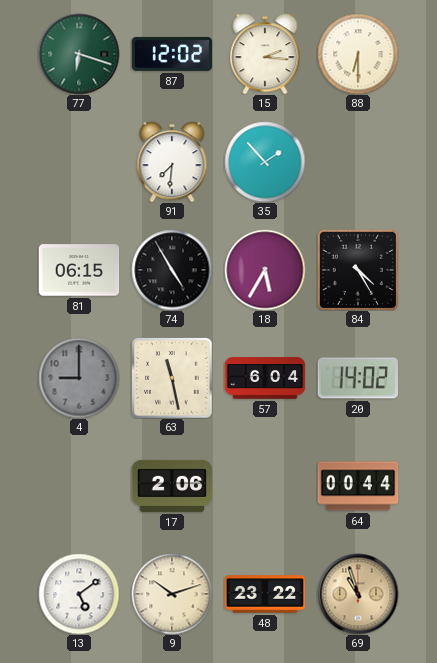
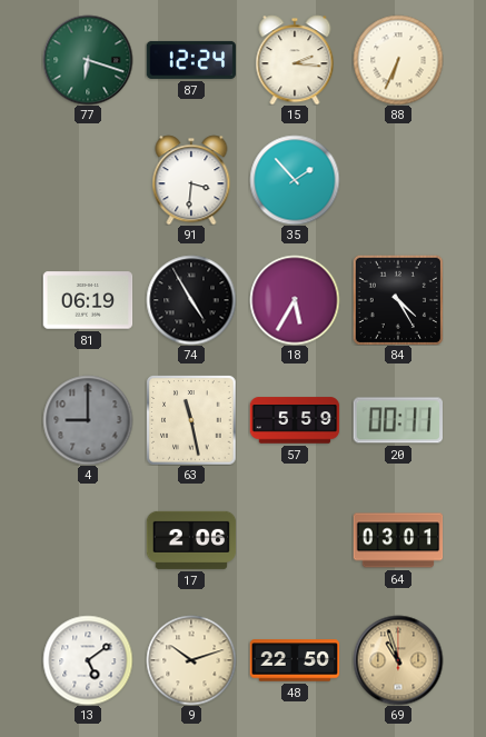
87: 12:02 -> 12:24 (191, 60)
88: 6:30 -> 6:34 (398, 60)
91: 7:31 -> 3:31 (191, 180)
81: 06:15 -> 06:19 (88, 300)
57: 6:04 -> 5:59 (295, 420)
20: 14:02 -> 00:11 (397, 420)
64: 00:44 -> 03:01 (398, 540)
48: 23:22 -> 22:50 (295, 660)
